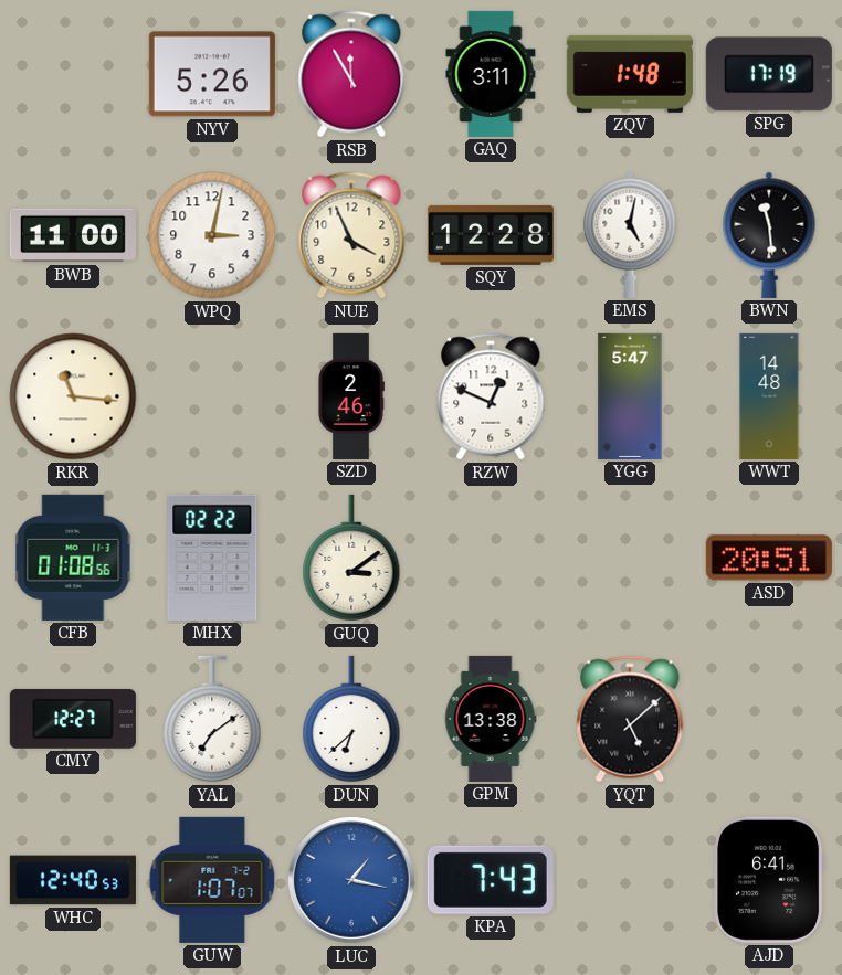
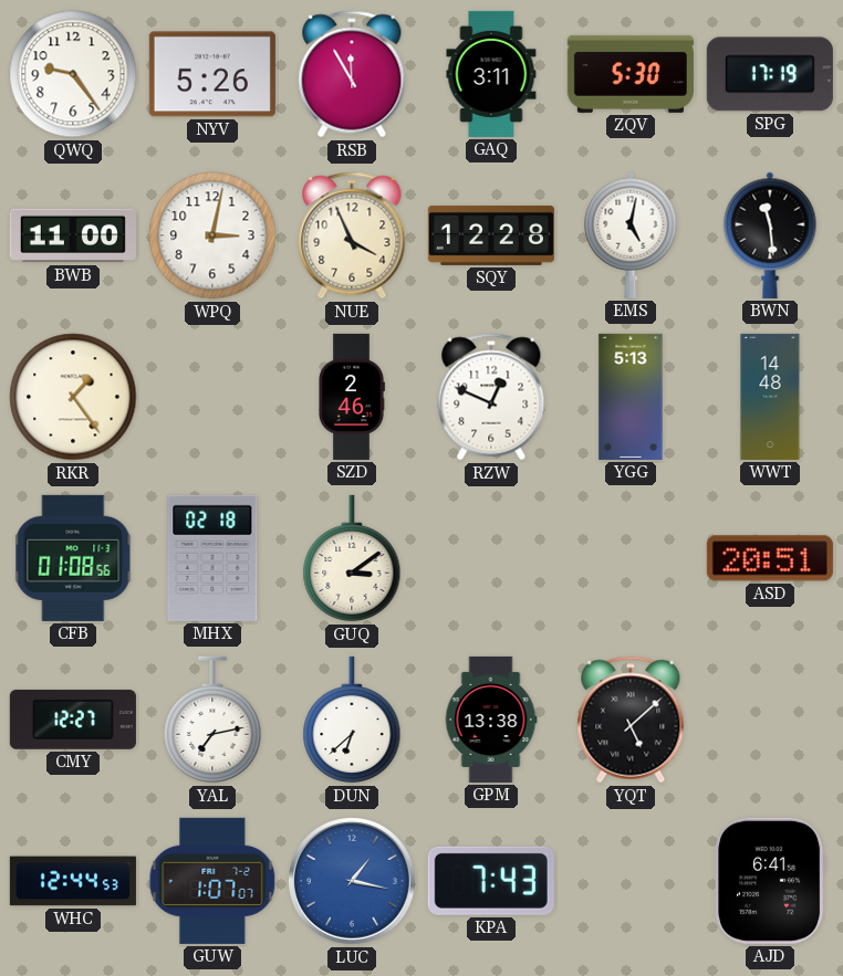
QWQ: none -> 9:24 (73, 74)
ZQV: 1:48 -> 5:30 (631, 74)
RKR: 11:16 -> 1:24 (73, 397)
YGG: 5:47 -> 5:13 (631, 397)
MHX: 02:22 -> 02:18 (212, 558)
YAL: 7:09 -> 7:13 (212, 720)
WHC: 12:40 -> 12:44 (73, 881)
